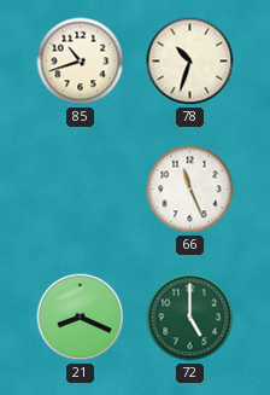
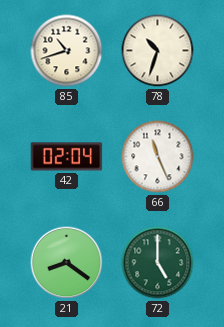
42: none -> 02:04 (67, 157)
21: 8:19 -> 8:21 (67, 263)
